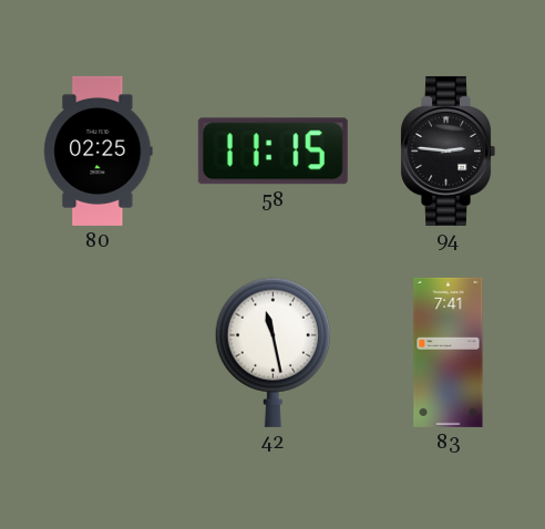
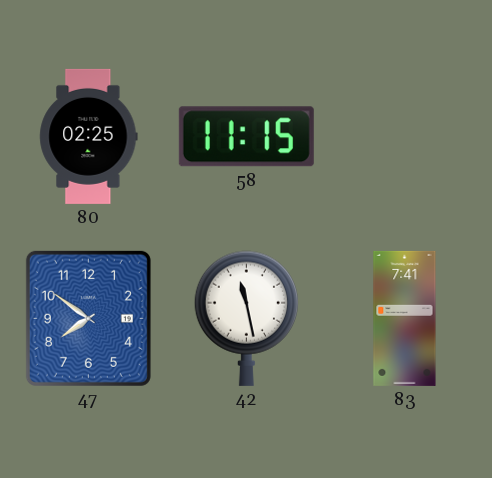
94: 2:46 -> none (448, 151)
47: none -> 7:51 (88, 318)
